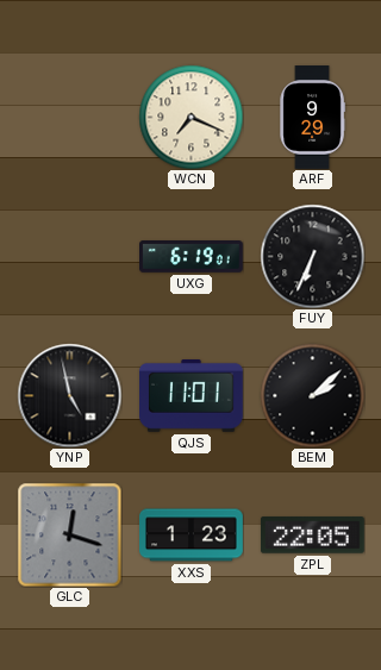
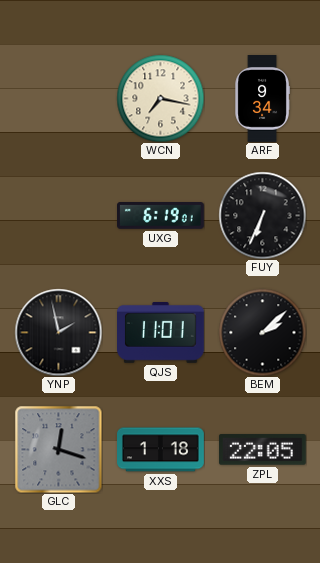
WCN: 7:19 -> 7:17 (160, 98)
ARF: 9:29 -> 9:34 (262, 99)
YNP: 4:58 -> 1:58 (58, 332)
XXS: 1:23 -> 1:18 (161, 450)
